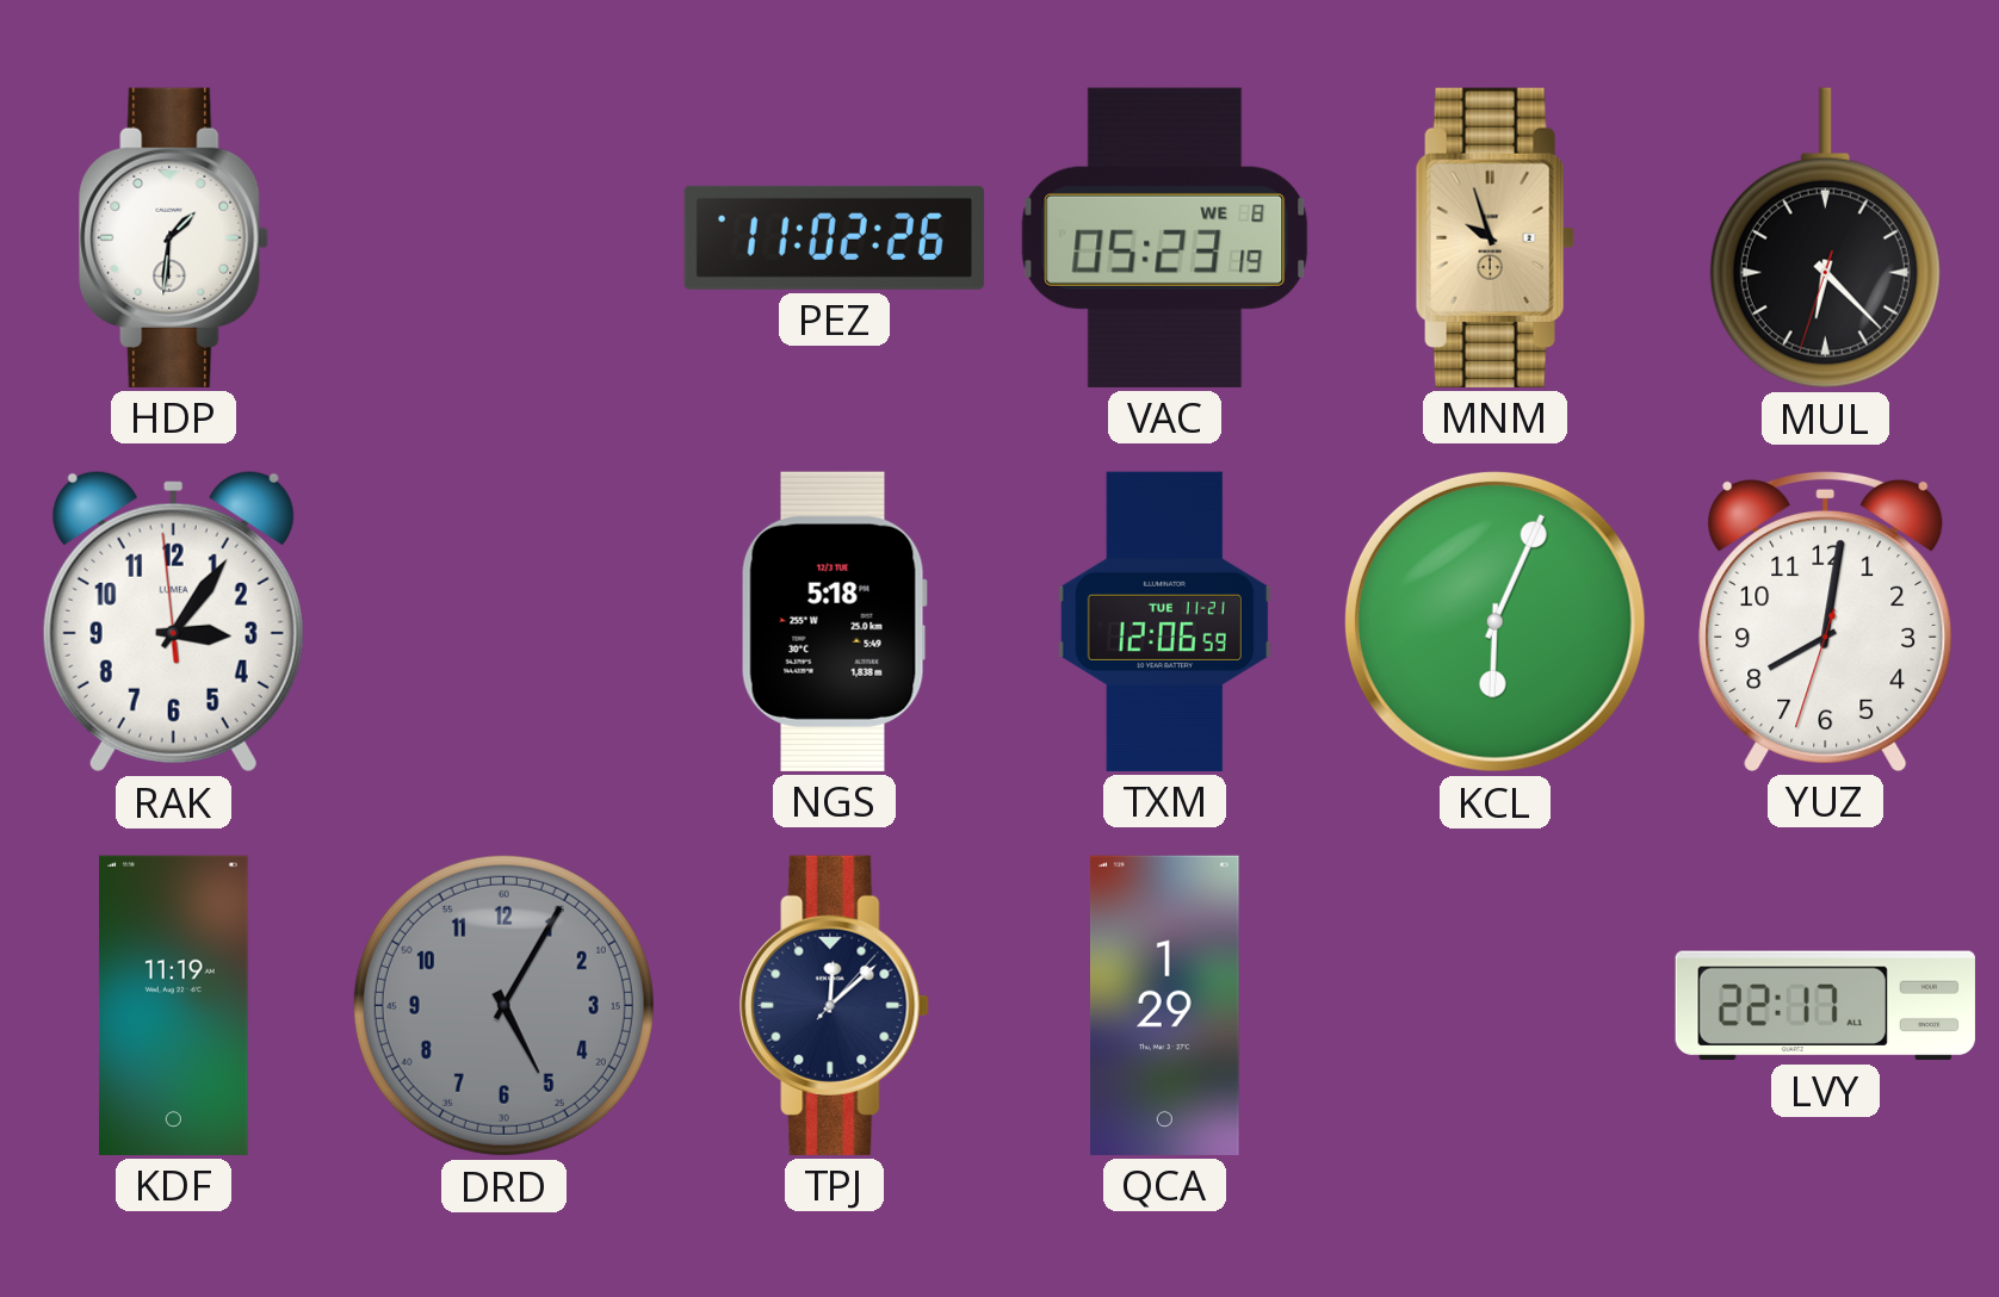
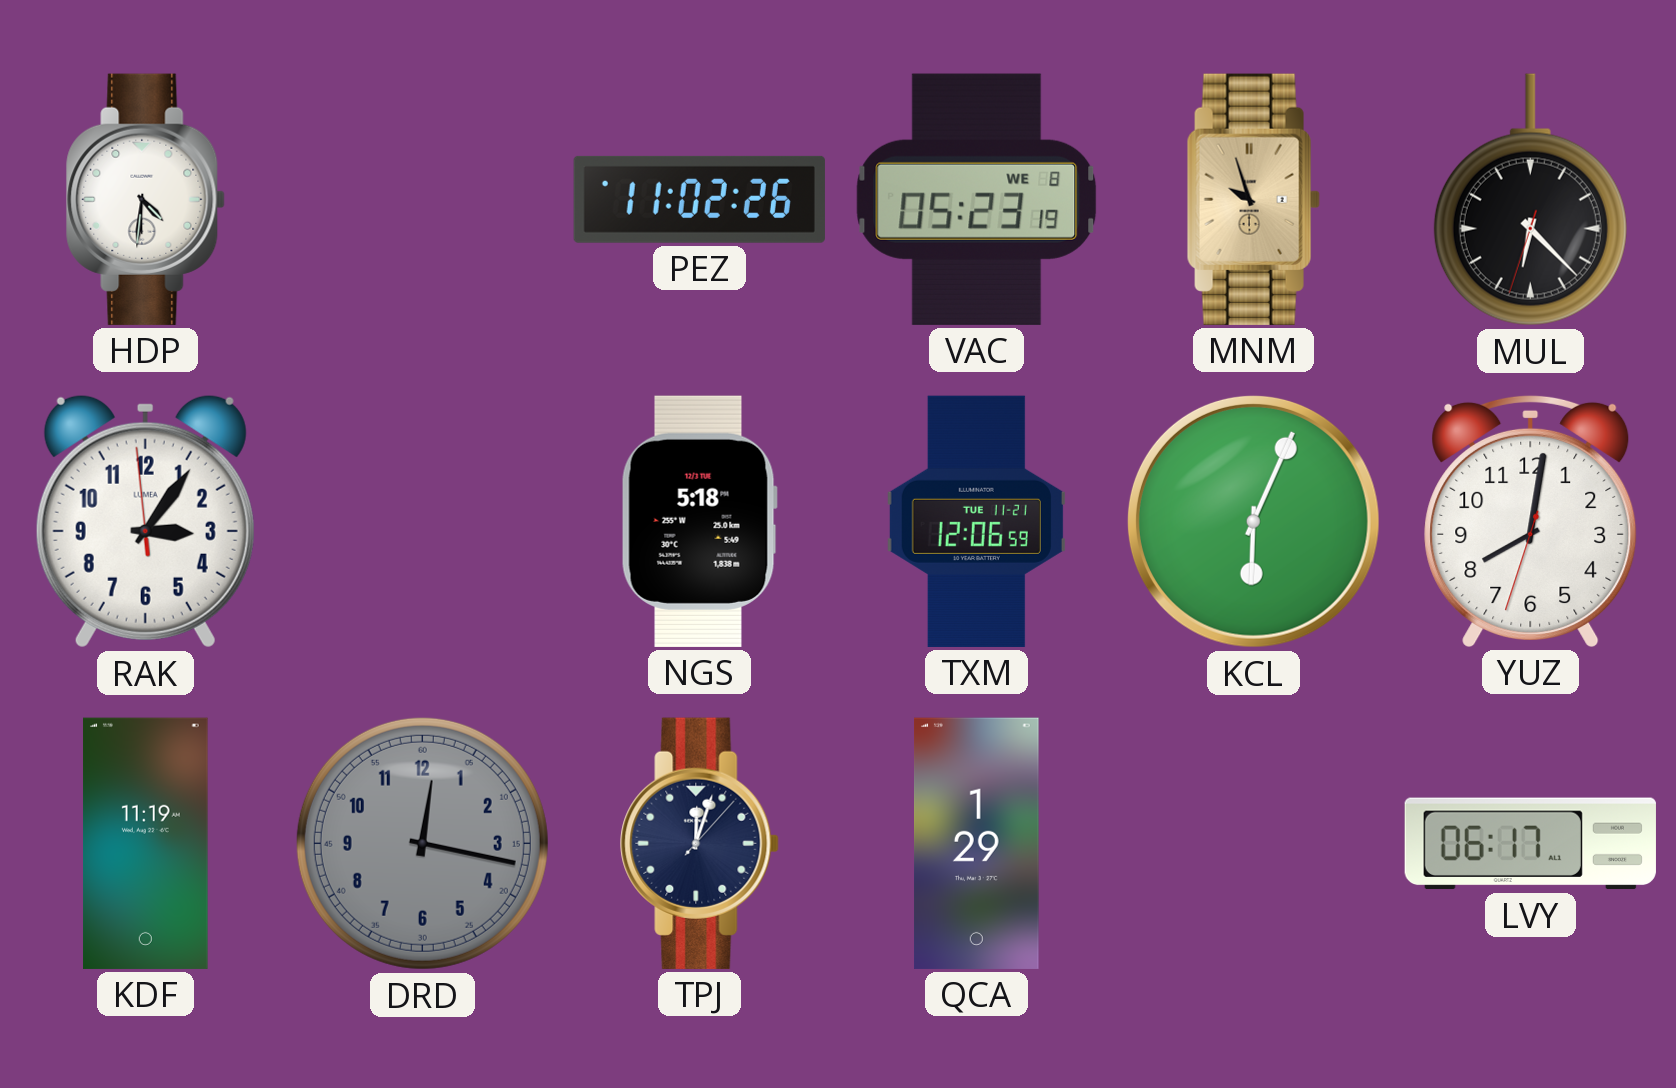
HDP: 1:31 -> 4:31 (146, 199)
DRD: 5:05 -> 12:17 (422, 843)
TPJ: 12:08 -> 12:03 (700, 843)
LVY: 22:17 -> 06:17 (1530, 844)
